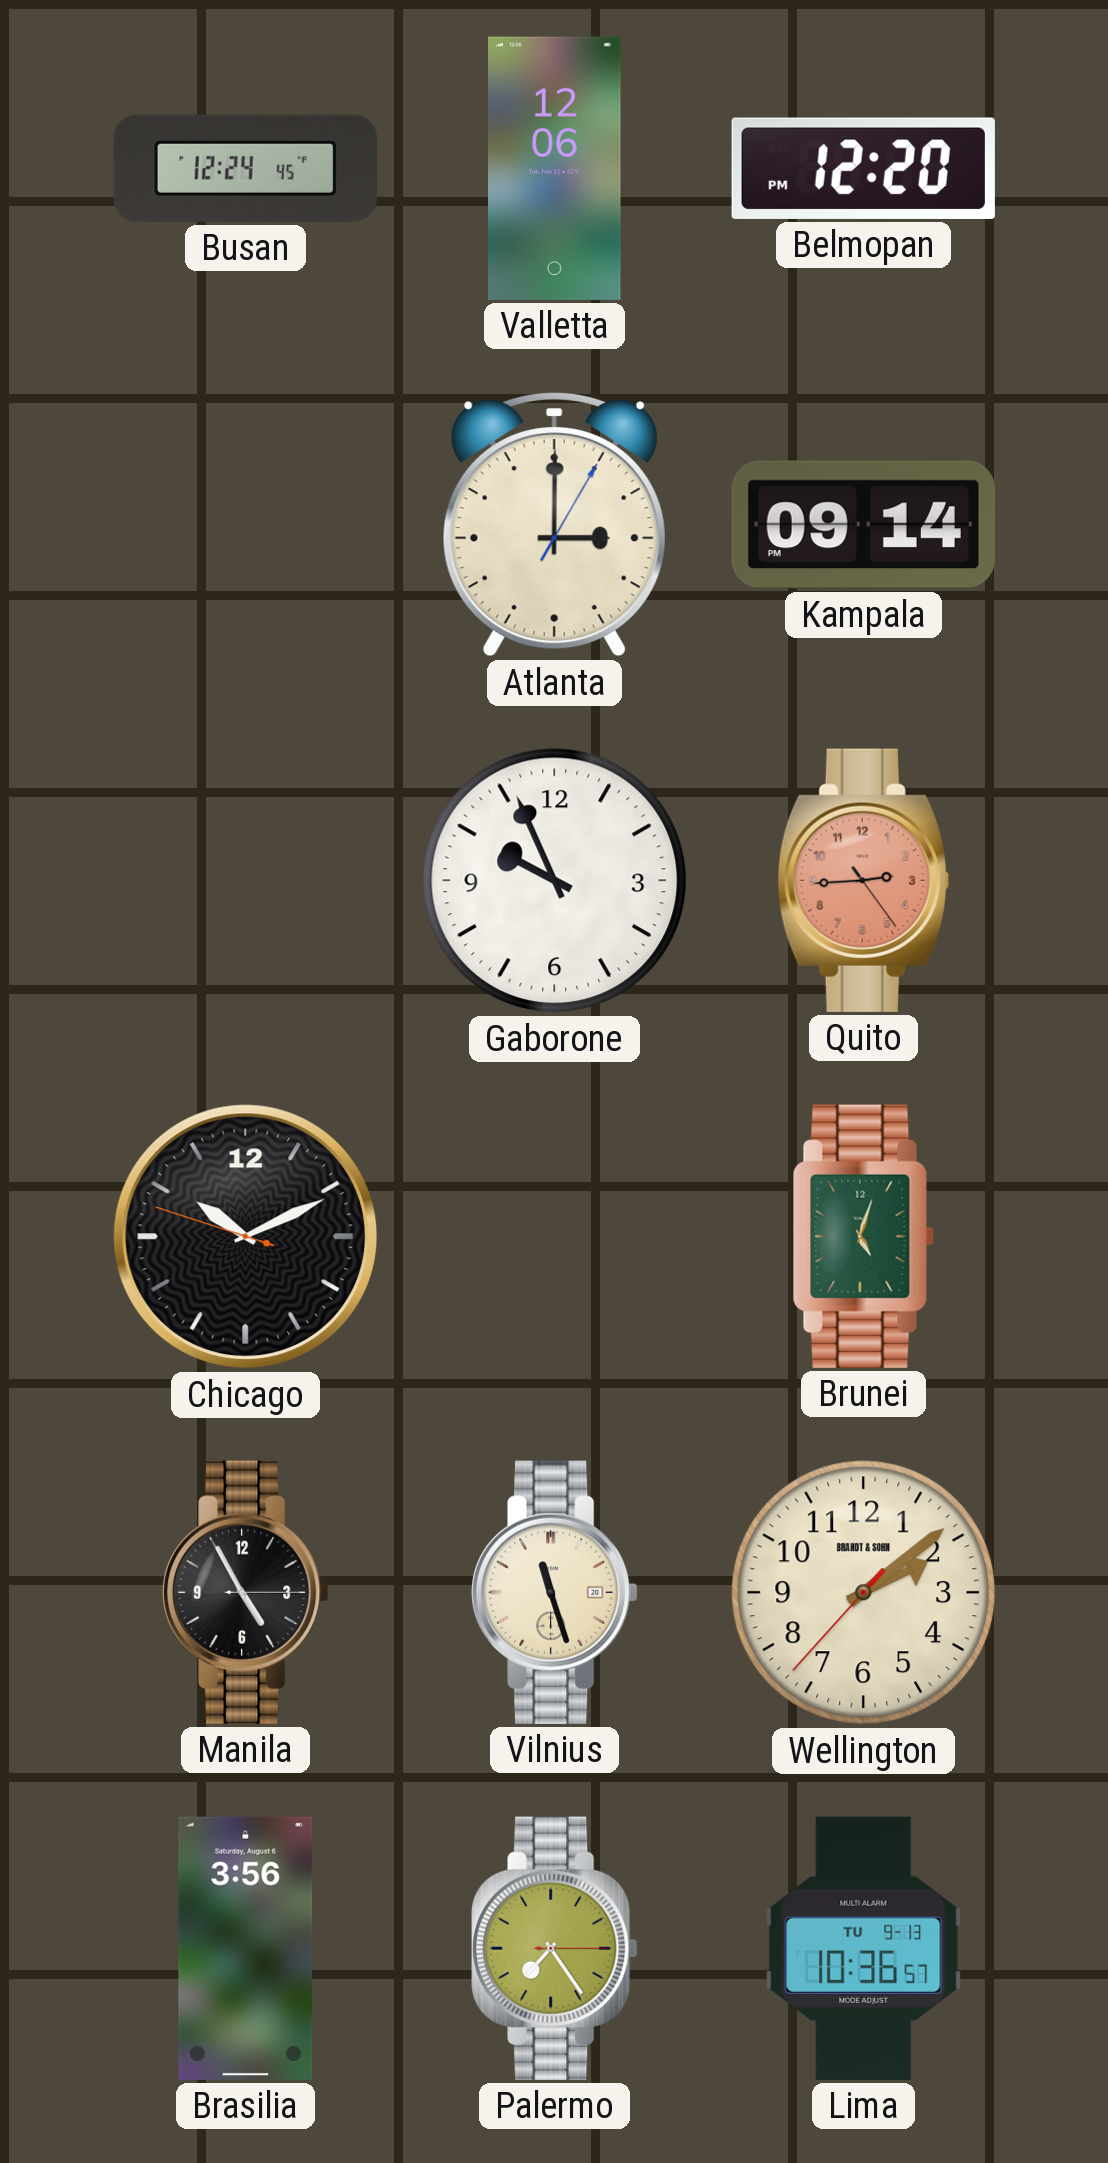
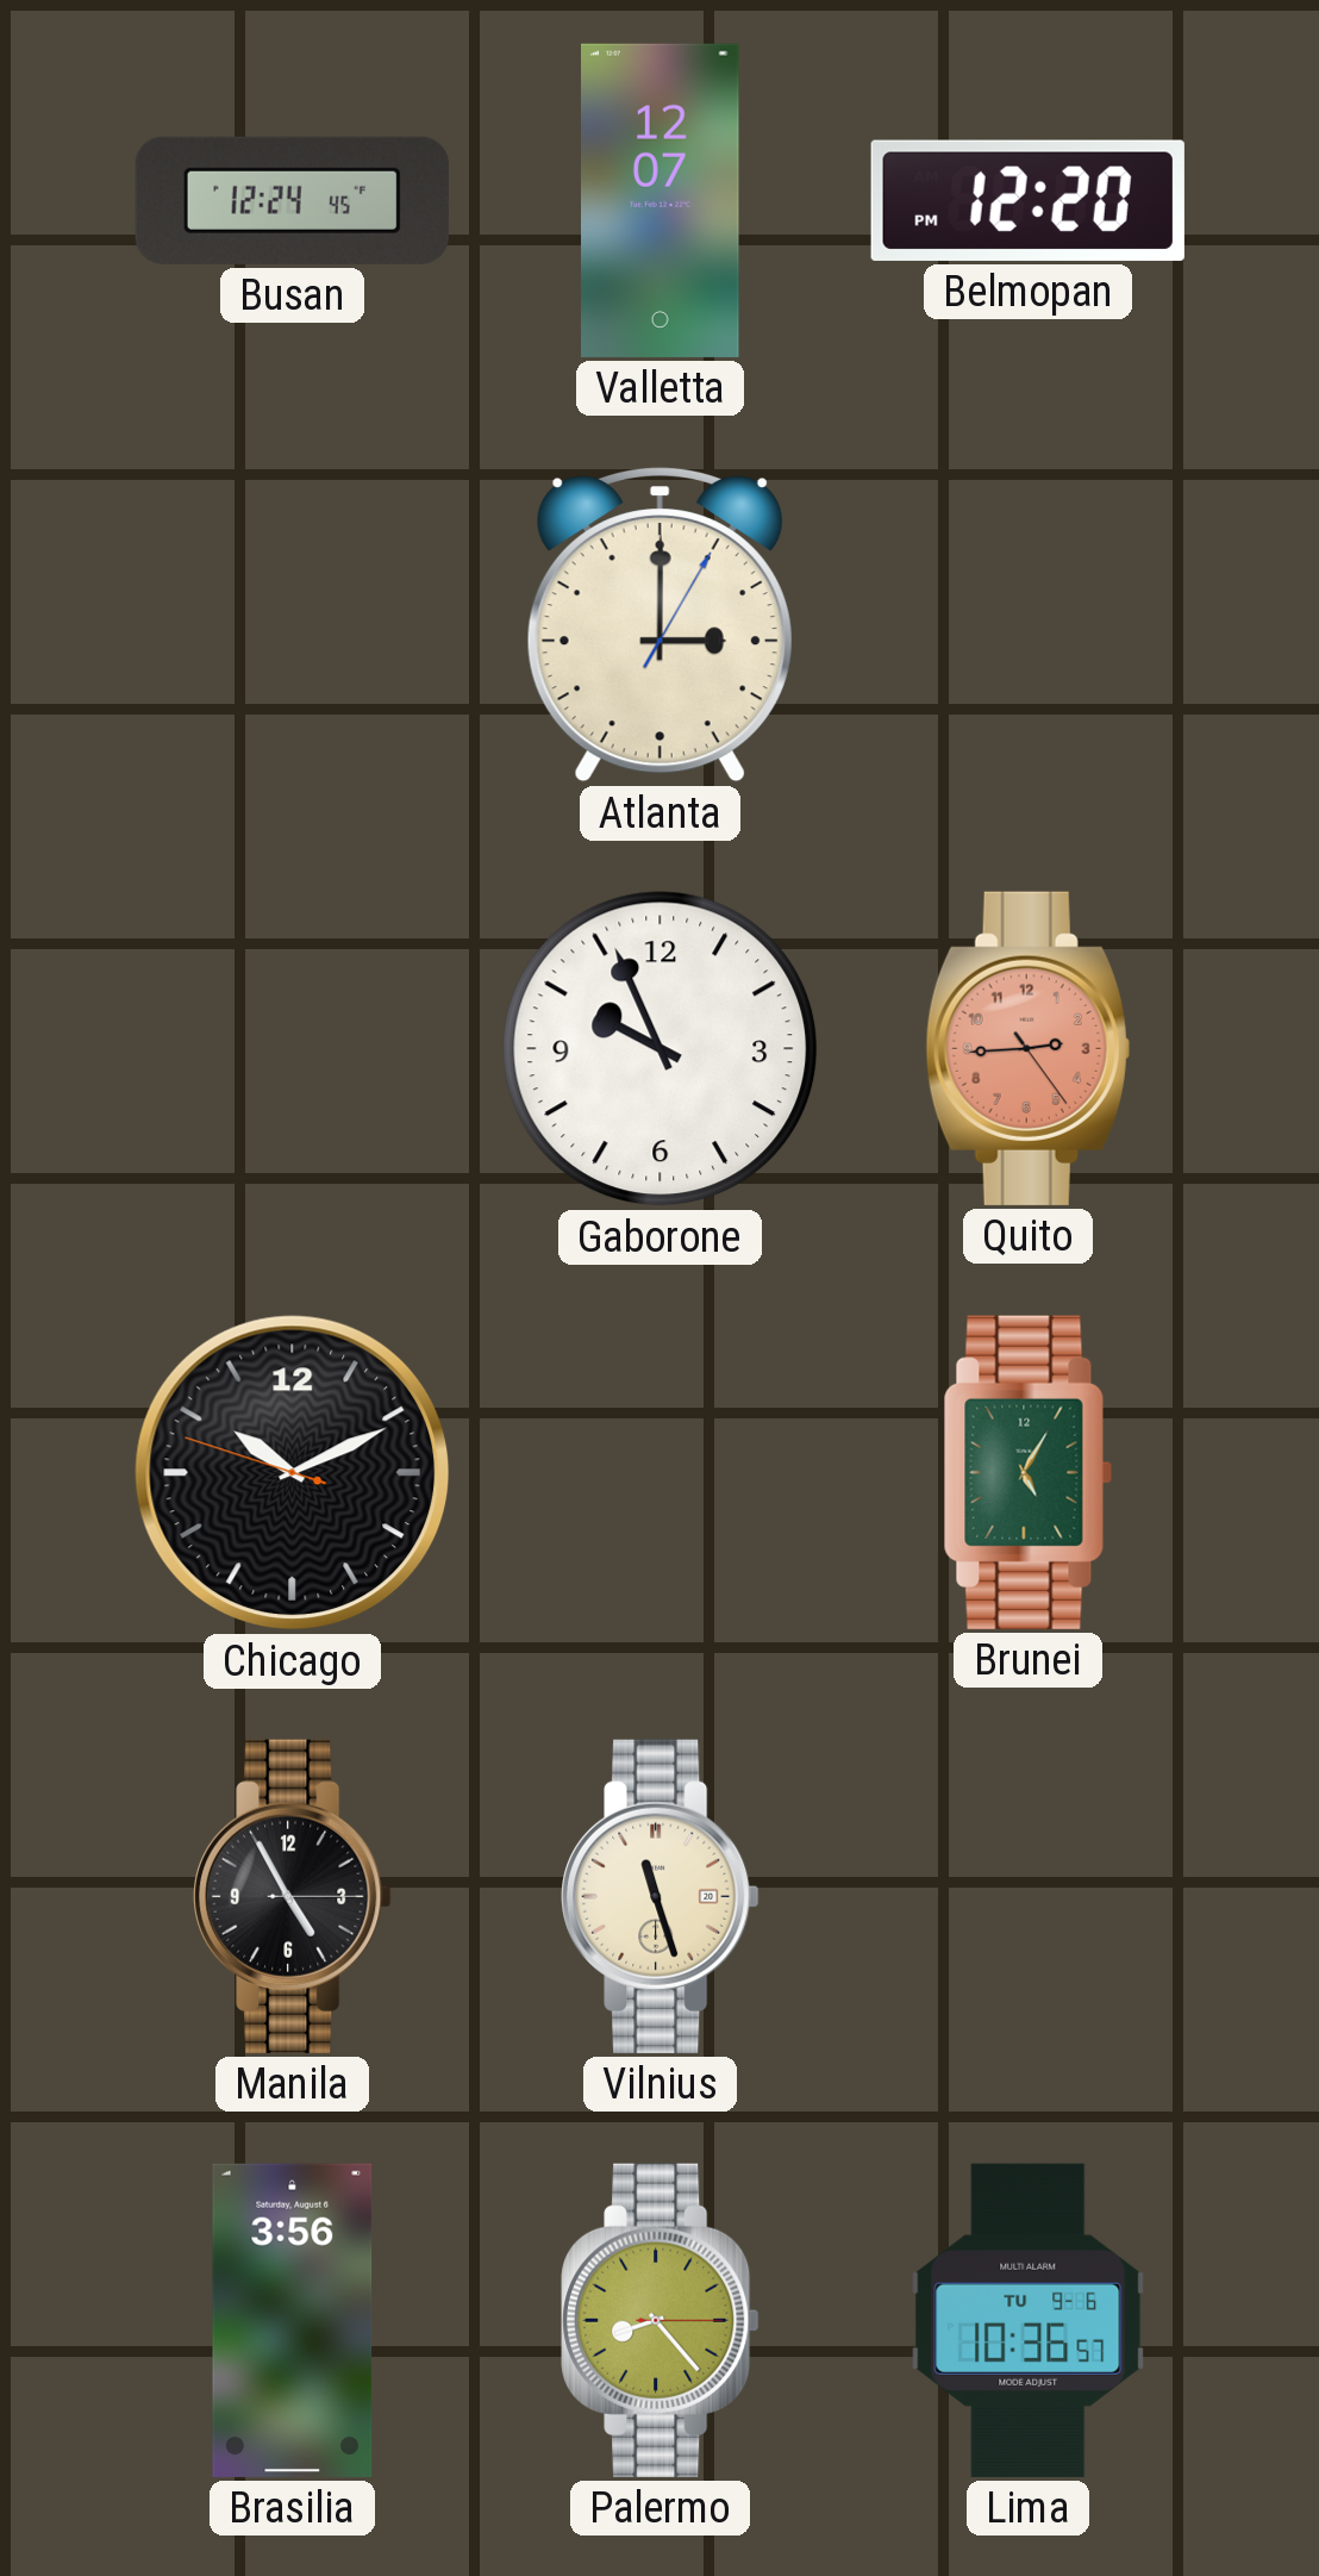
Valletta: 12:06 -> 12:07 (661, 200)
Kampala: 09:14 -> none (863, 525)
Brunei: 5:03 -> 5:05 (1027, 1472)
Wellington: 2:08 -> none (864, 1593)
Palermo: 7:24 -> 8:23 (661, 2320)
Lima date: TU 9-13 -> TU 9-6 (1029, 2320)
